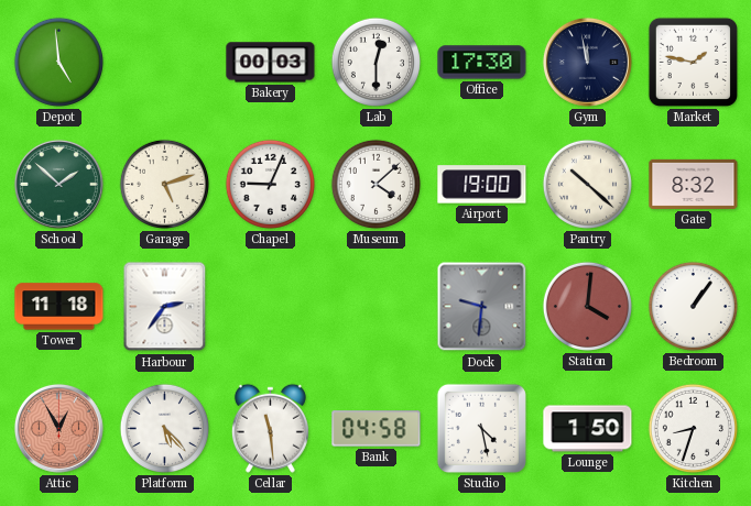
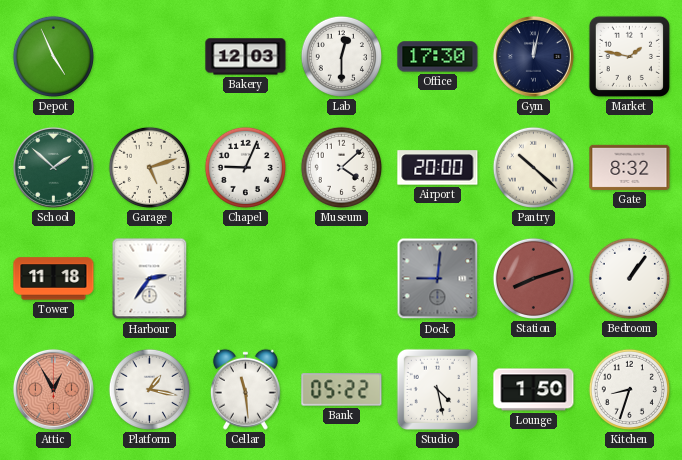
Depot: 4:59 -> 4:56 (53, 56)
Bakery: 00:03 -> 12:03 (246, 57)
Gym: 11:58 -> 12:02 (533, 56)
Airport: 19:00 -> 20:00 (438, 168)
Dock: 9:31 -> 9:01 (438, 279)
Station: 4:01 -> 8:12 (533, 278)
Platform: 5:23 -> 1:17 (149, 389)
Bank: 04:58 -> 05:22 (342, 390)
